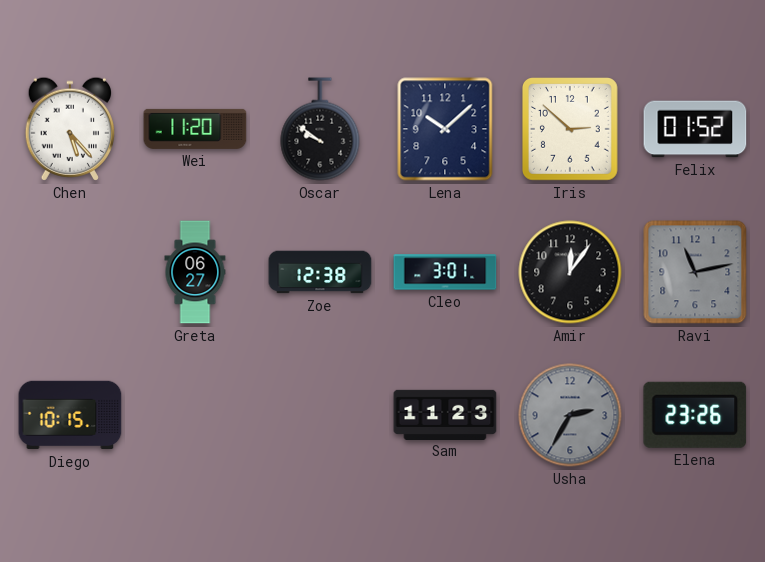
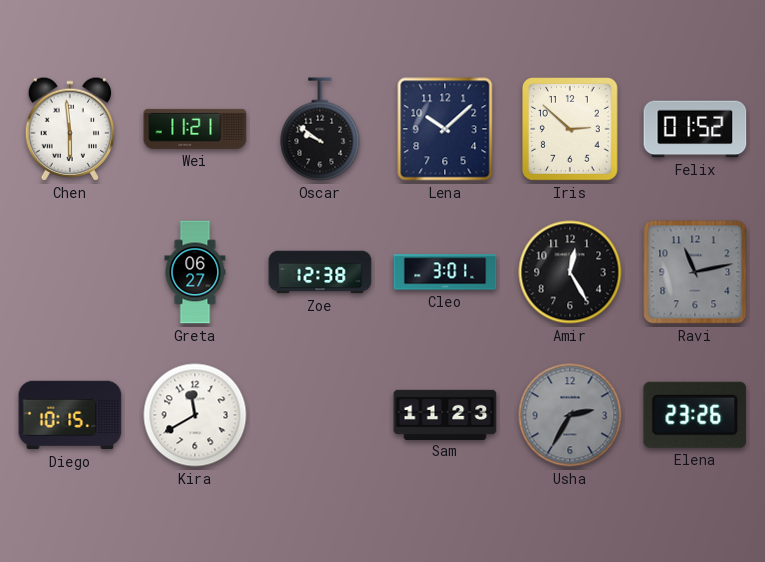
Chen: 5:23 -> 5:59 (69, 129)
Wei: 11:20 -> 11:21 (195, 129)
Amir: 12:06 -> 12:25 (570, 272)
Kira: none -> 11:40 (195, 415)
